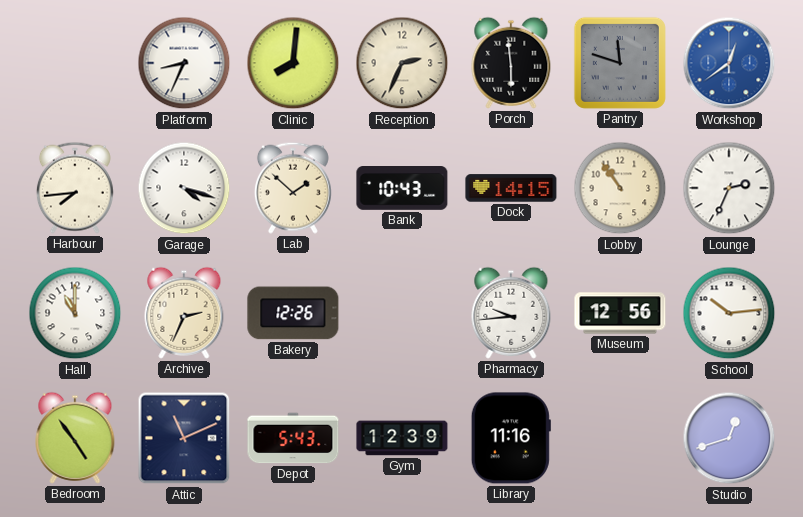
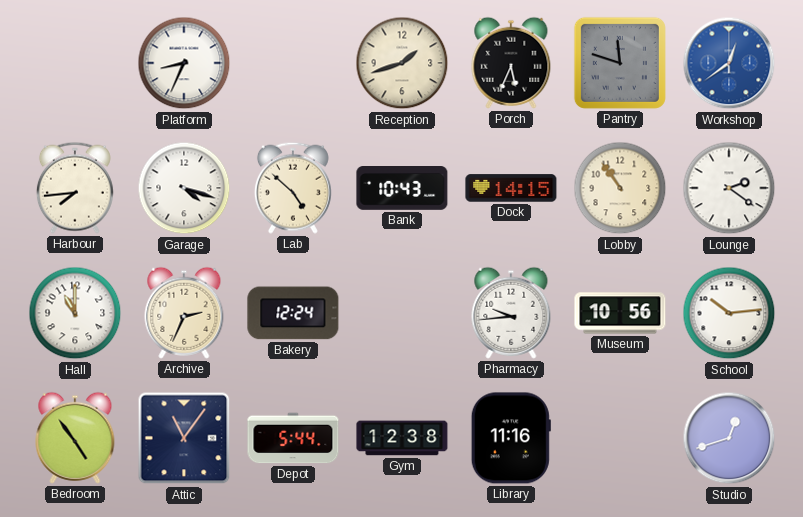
Clinic: 8:01 -> none (293, 63)
Reception: 2:34 -> 1:42 (402, 63)
Porch: 5:59 -> 5:34 (511, 63)
Lab: 1:52 -> 4:52 (293, 188)
Lounge: 2:34 -> 2:21 (729, 188)
Bakery: 12:26 -> 12:24 (293, 313)
Museum: 12:56 -> 10:56 (620, 313)
Attic: 11:11 -> 11:06 (184, 438)
Depot: 5:43 -> 5:44 (293, 438)
Gym: 12:39 -> 12:38 (402, 438)
